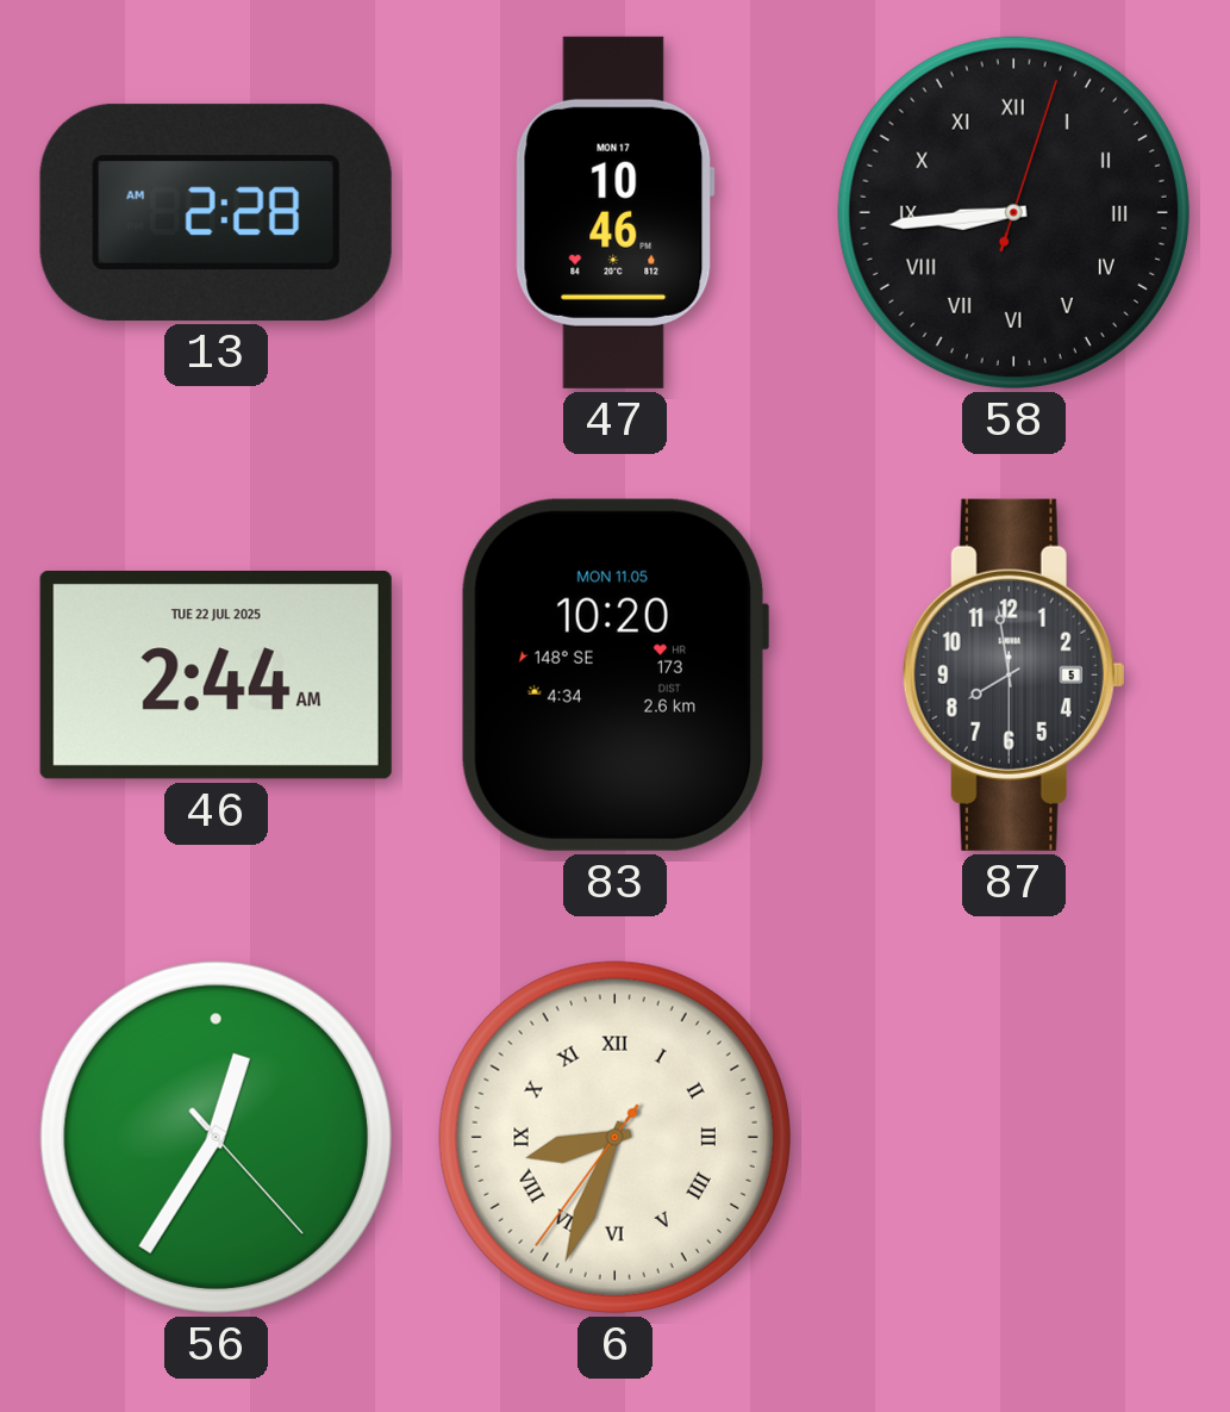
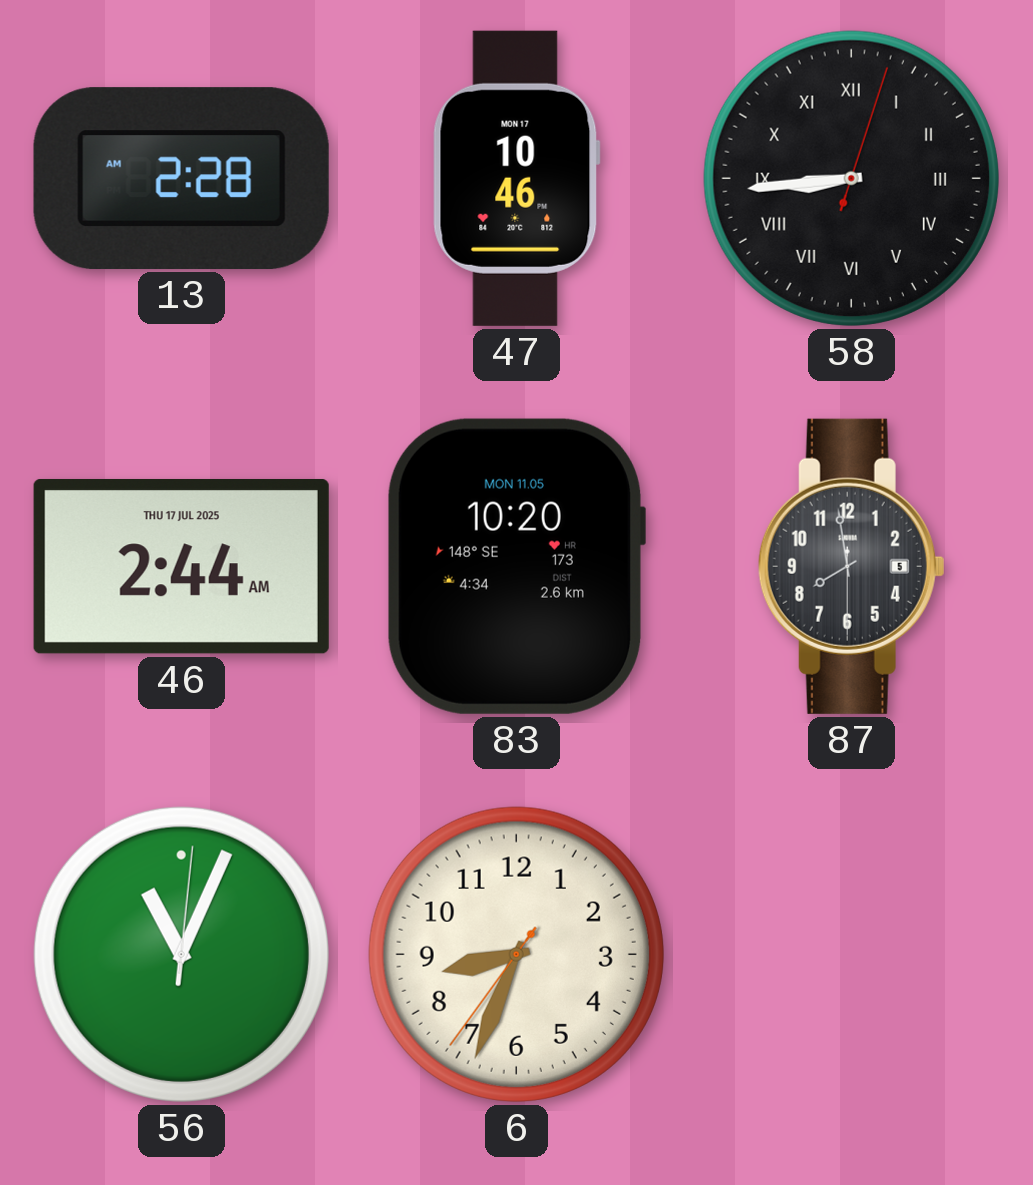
46 date: TUE 22 JUL 2025 -> THU 17 JUL 2025 (181, 566)
56: 12:35 -> 11:04 (181, 954)
6 numerals: Roman -> Arabic (516, 954)
